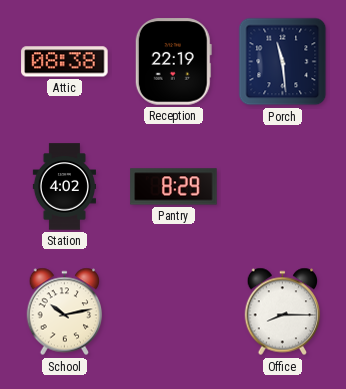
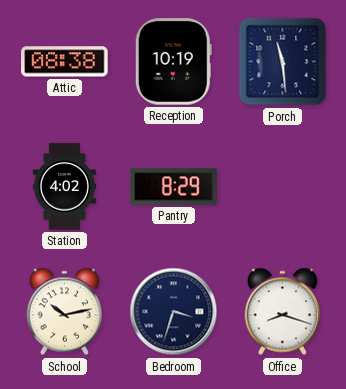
Reception: 22:19 -> 10:19 (173, 62)
Bedroom: none -> 3:33 (174, 312)
Office: 8:15 -> 8:18 (283, 312)
